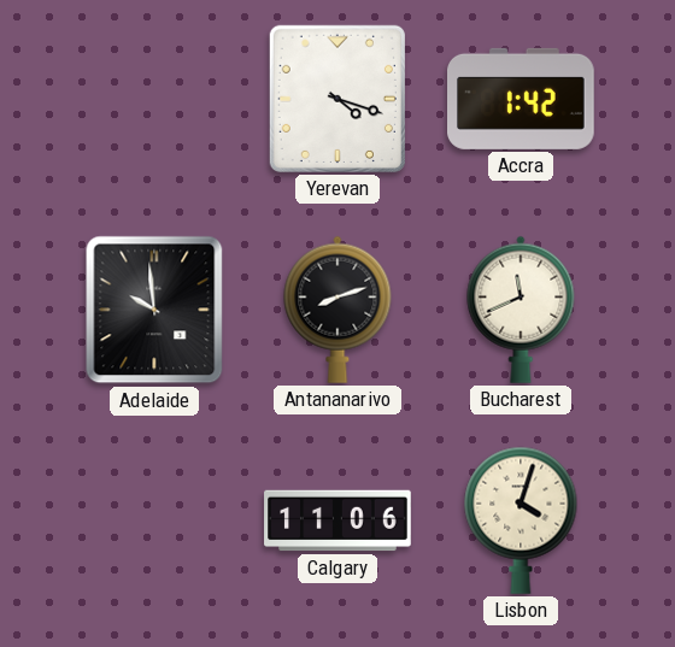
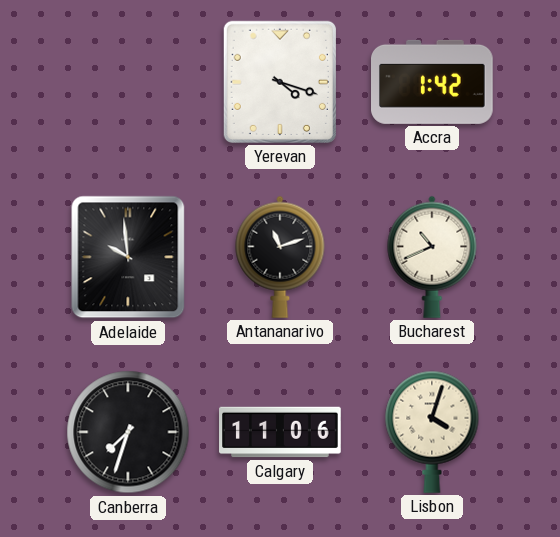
Antananarivo: 8:12 -> 11:12 (280, 257)
Bucharest: 11:41 -> 10:41 (432, 257)
Canberra: none -> 7:33 (128, 432)
